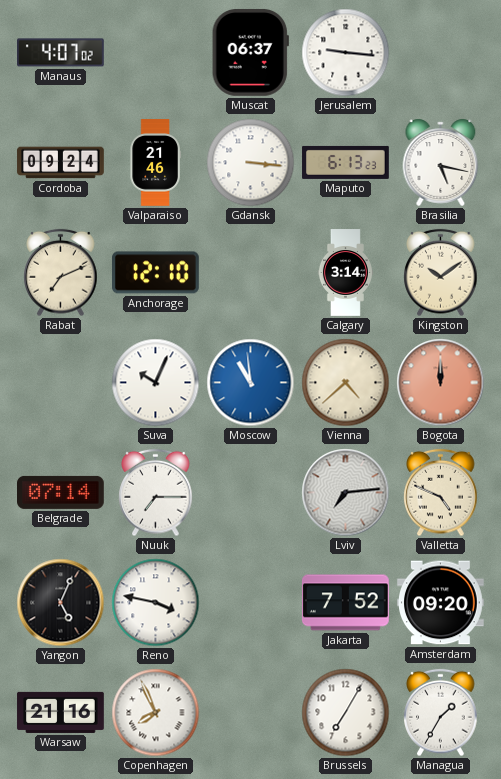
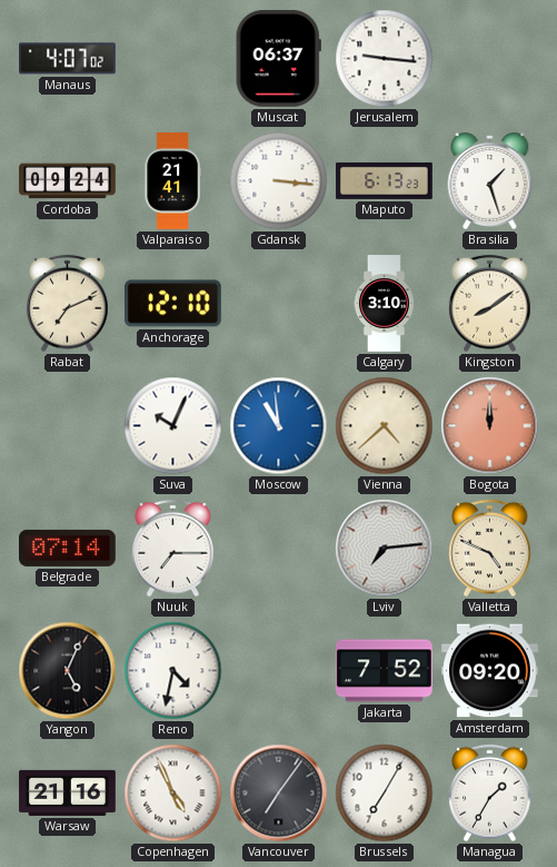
Valparaiso: 21:46 -> 21:41 (172, 181)
Brasilia: 5:17 -> 1:27 (490, 180)
Calgary: 3:14 -> 3:10 (384, 304)
Kingston: 10:09 -> 8:09 (490, 304)
Reno: 3:47 -> 4:32 (173, 671)
Copenhagen: 7:56 -> 4:56 (173, 794)
Vancouver: none -> 7:06 (279, 794)
